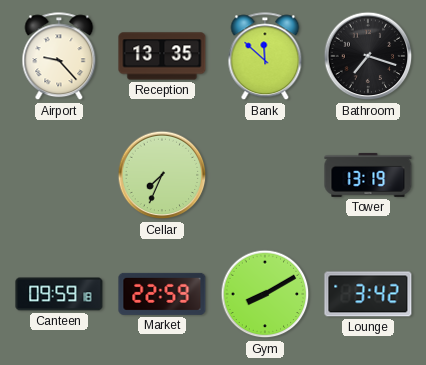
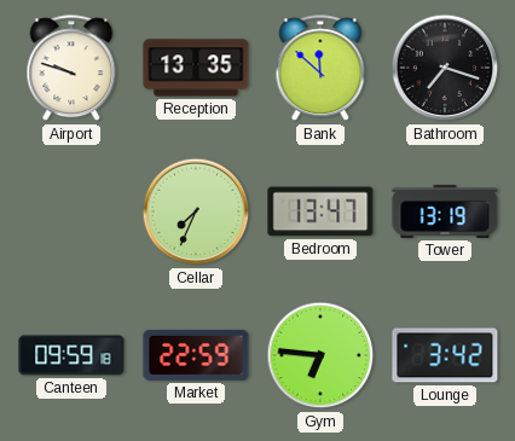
Airport: 9:23 -> 9:48 (71, 69)
Bedroom: none -> 13:47 (320, 211)
Gym: 8:10 -> 6:46 (320, 355)
